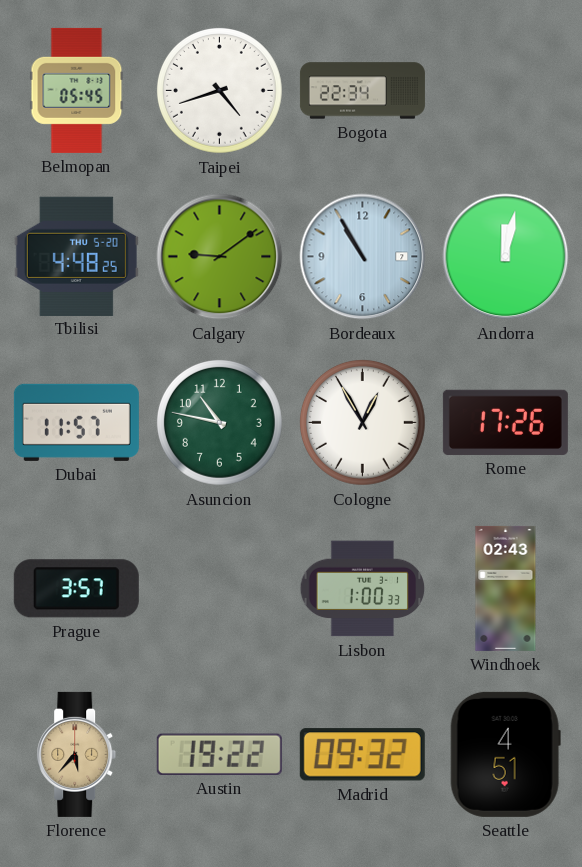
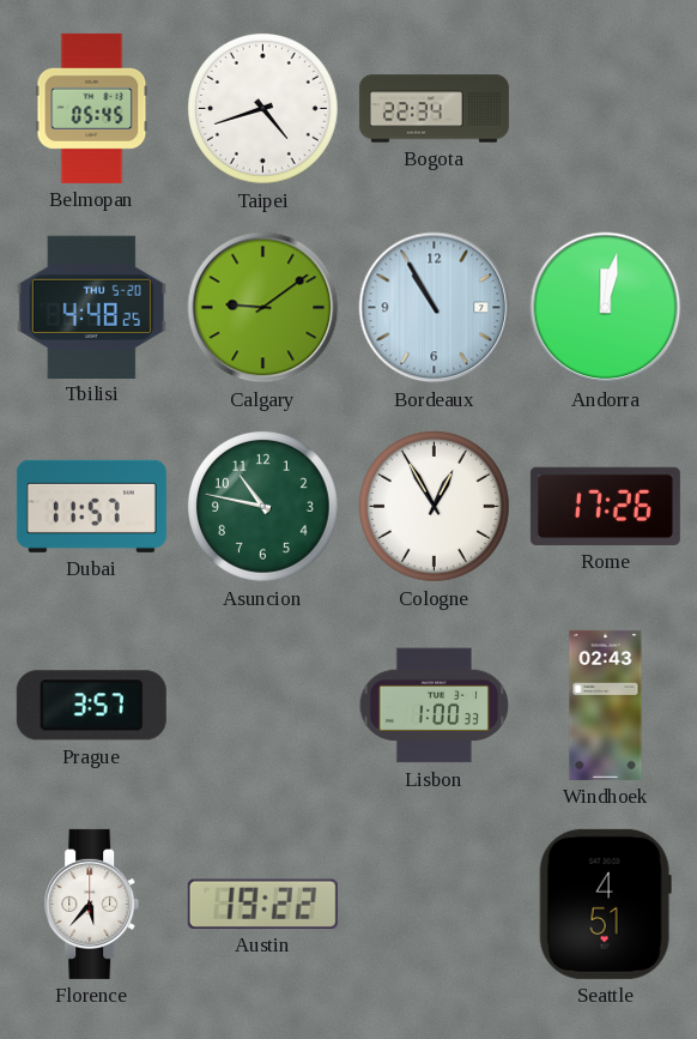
Florence dial: champagne -> white (92, 904)
Madrid: 09:32 -> none (362, 755)
